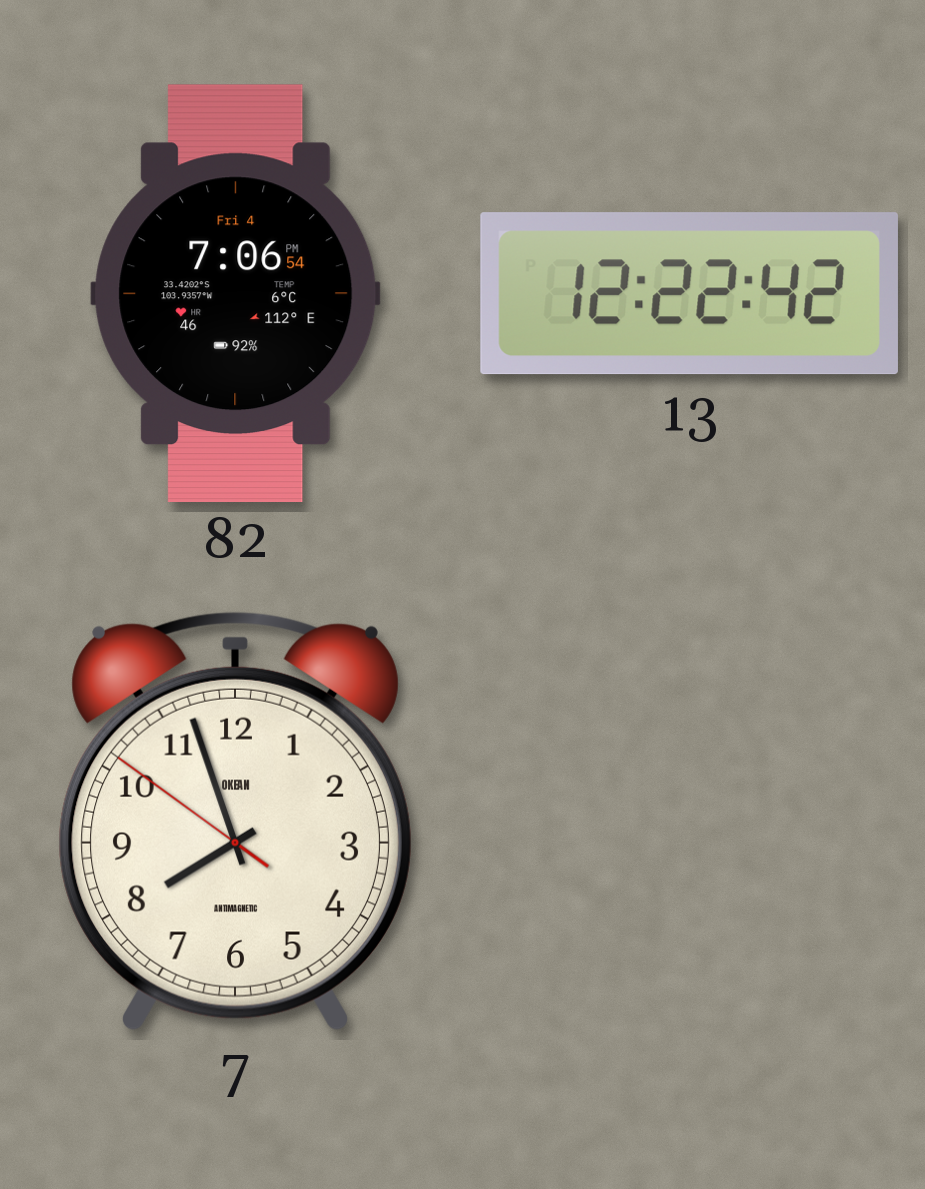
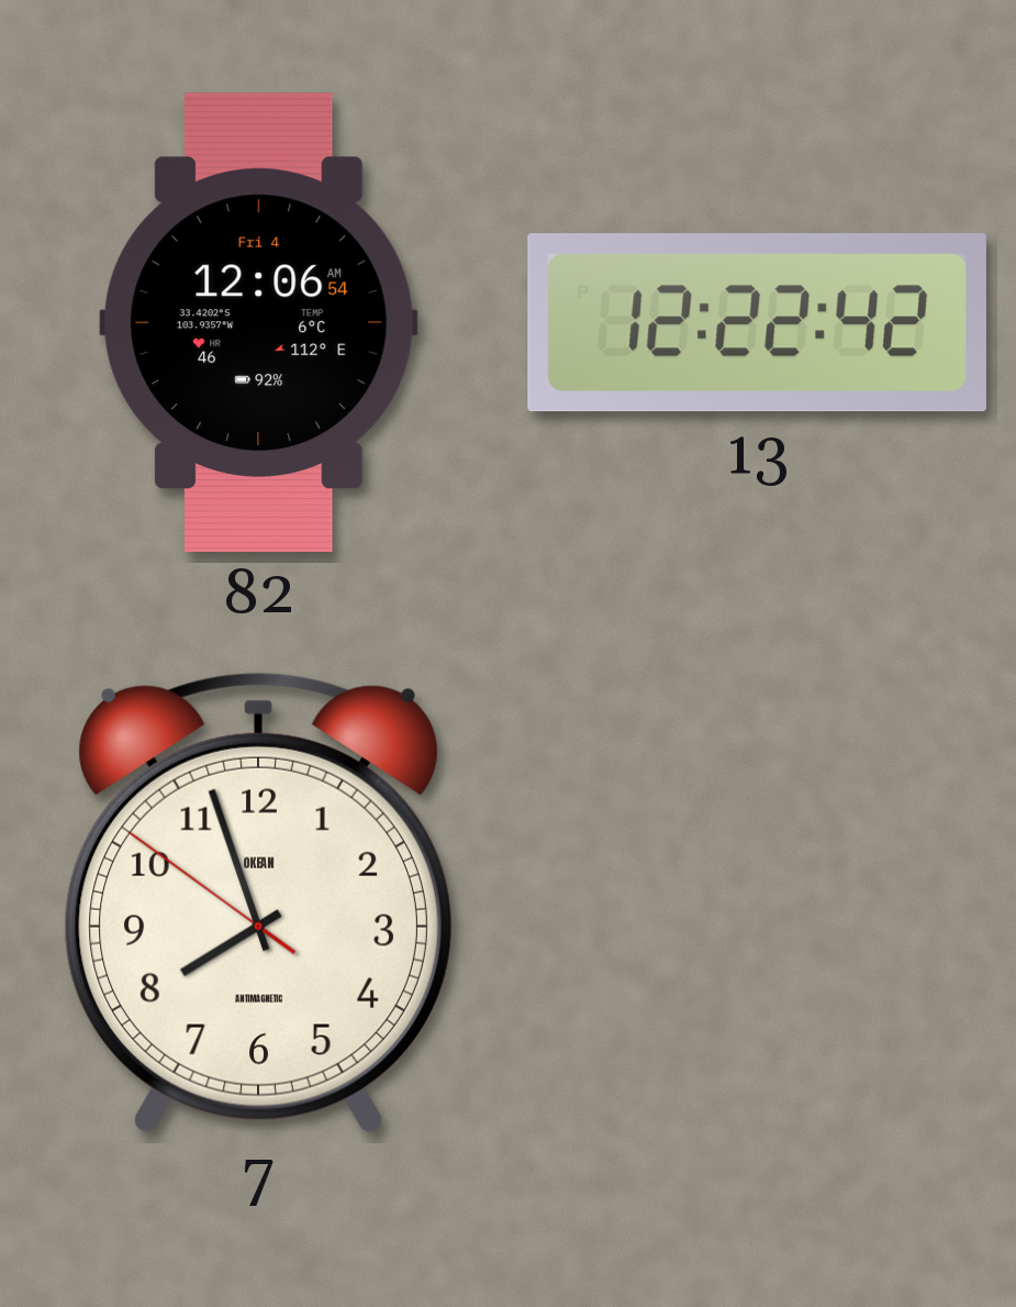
82: 7:06 -> 12:06 (259, 322)
